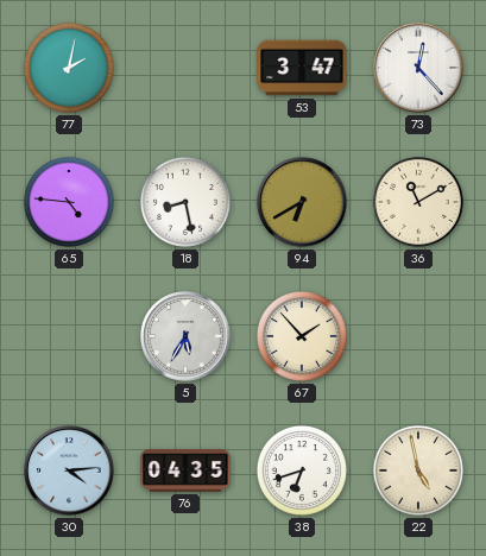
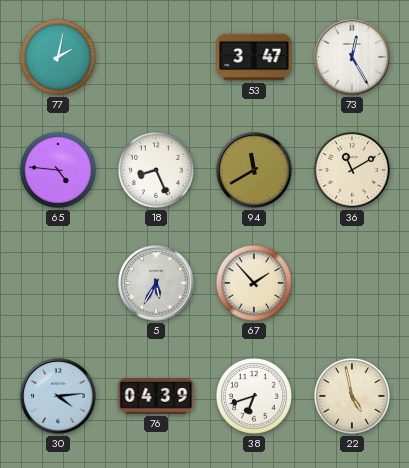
73: 12:23 -> 12:25 (352, 57)
18: 8:28 -> 8:26 (156, 170)
94: 6:40 -> 11:40 (254, 170)
76: 04:35 -> 04:39 (156, 397)
